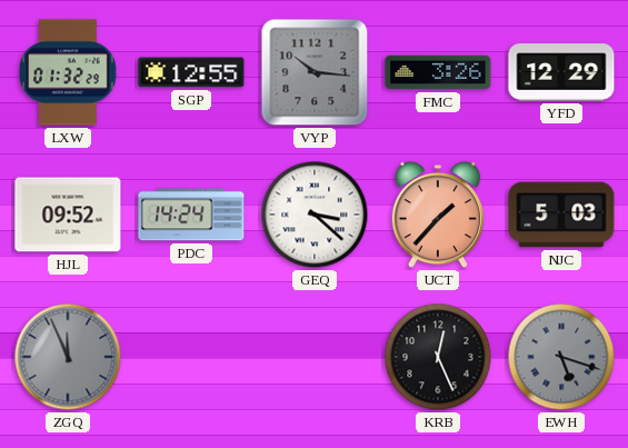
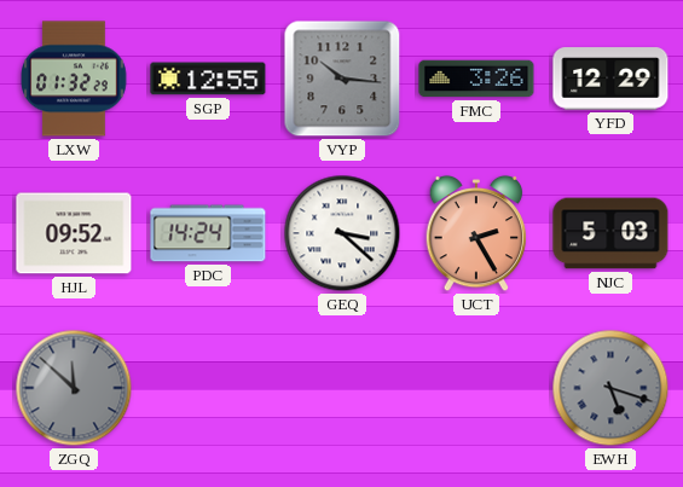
UCT: 1:37 -> 2:25 (476, 233)
ZGQ: 11:56 -> 11:52 (74, 388)
KRB: 12:26 -> none (438, 357)
